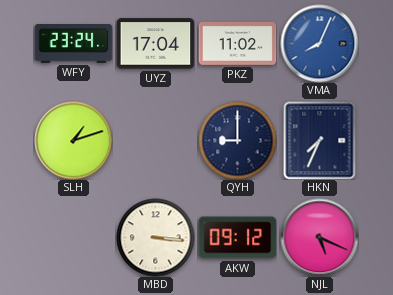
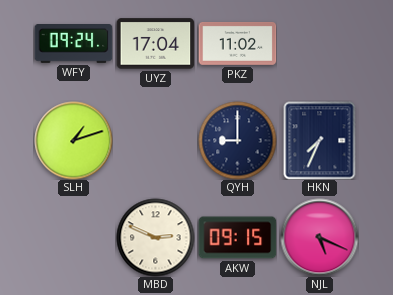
WFY: 23:24 -> 09:24 (73, 44)
VMA: 8:04 -> none (319, 43)
MBD: 3:16 -> 2:49 (155, 237)
AKW: 09:12 -> 09:15 (237, 238)
